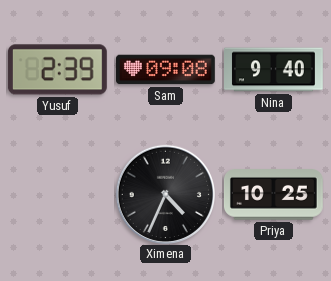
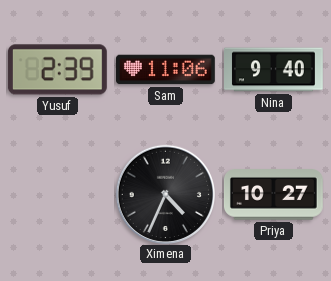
Sam: 09:08 -> 11:06 (166, 70)
Priya: 10:25 -> 10:27 (274, 195)
